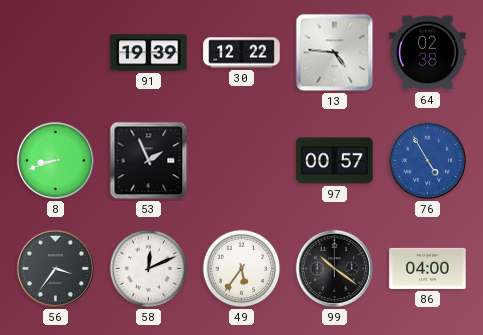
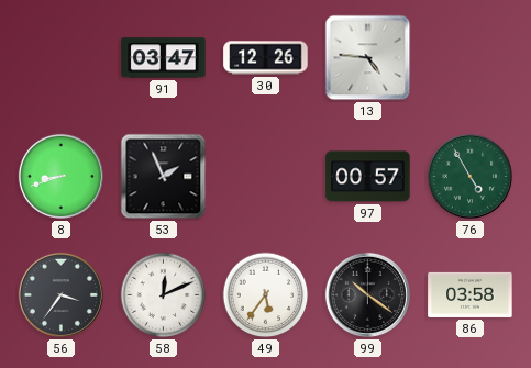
91: 19:39 -> 03:47 (164, 58)
30: 12:22 -> 12:26 (266, 58)
64: 02:38 -> none (428, 53)
76 dial: blue -> green (469, 176)
86: 04:00 -> 03:58 (471, 294)
